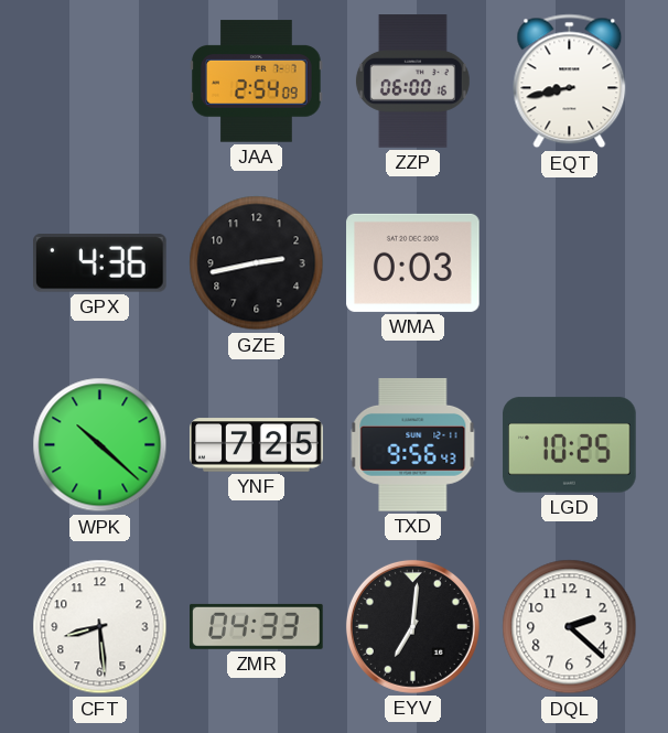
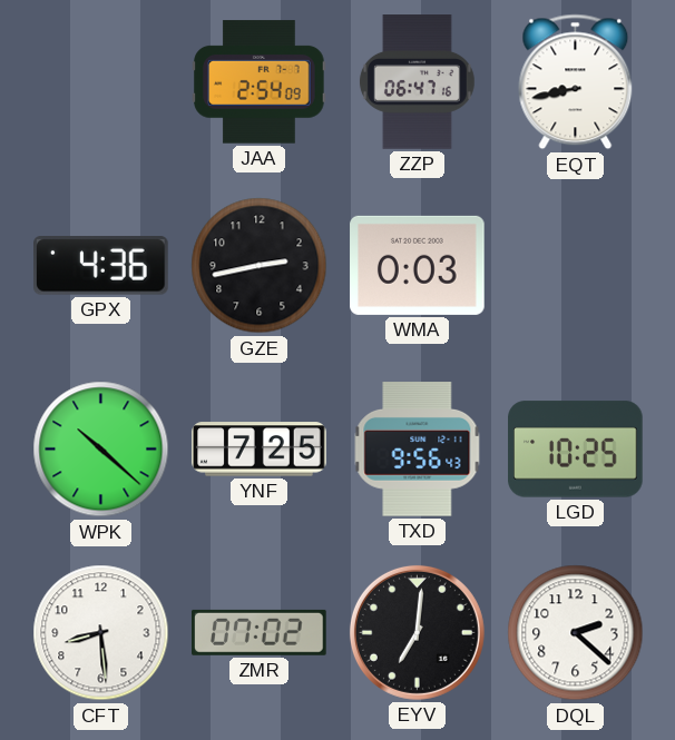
ZZP: 06:00 -> 06:47 (417, 82)
ZMR: 04:33 -> 07:02 (260, 632)
